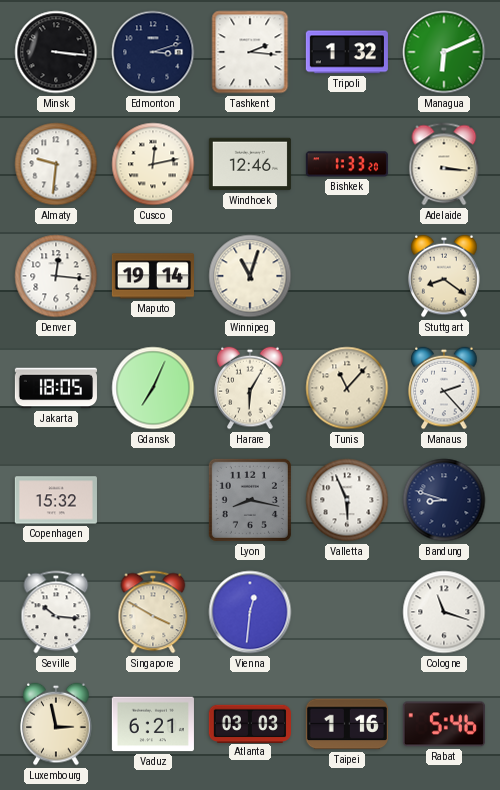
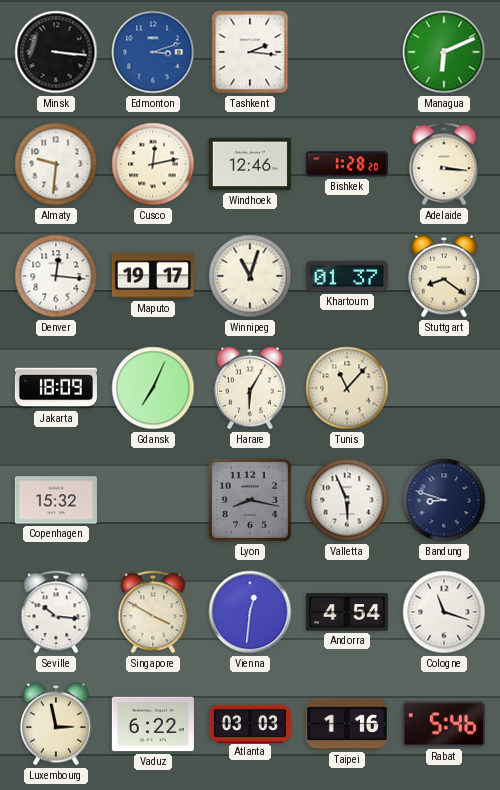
Edmonton dial: navy -> blue (153, 52)
Tripoli: 1:32 -> none (347, 52)
Bishkek: 1:33 -> 1:28 (347, 164)
Maputo: 19:14 -> 19:17 (153, 276)
Khartoum: none -> 01:37 (347, 276)
Jakarta: 18:05 -> 18:09 (56, 388)
Manaus: 2:23 -> none (444, 388)
Andorra: none -> 4:54 (347, 612)
Vaduz: 6:21 -> 6:22 (153, 724)
